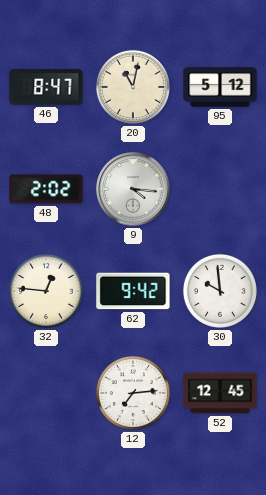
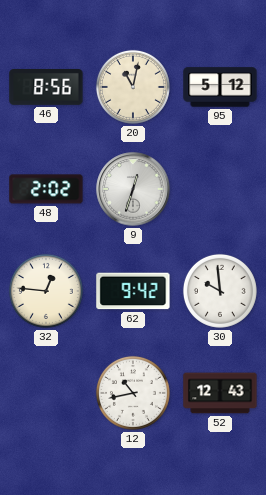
46: 8:47 -> 8:56 (46, 88)
9: 4:16 -> 12:33 (133, 189)
12: 7:14 -> 10:43 (133, 393)
52: 12:45 -> 12:43 (220, 393)
